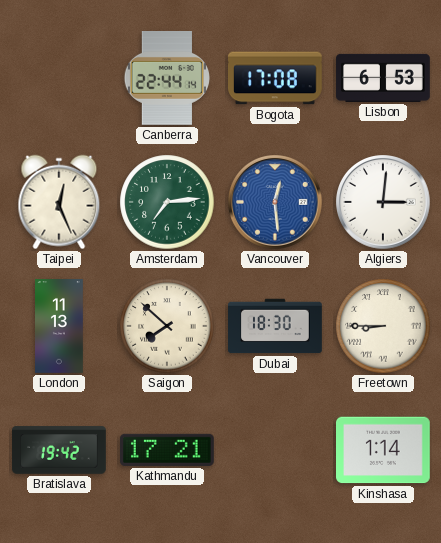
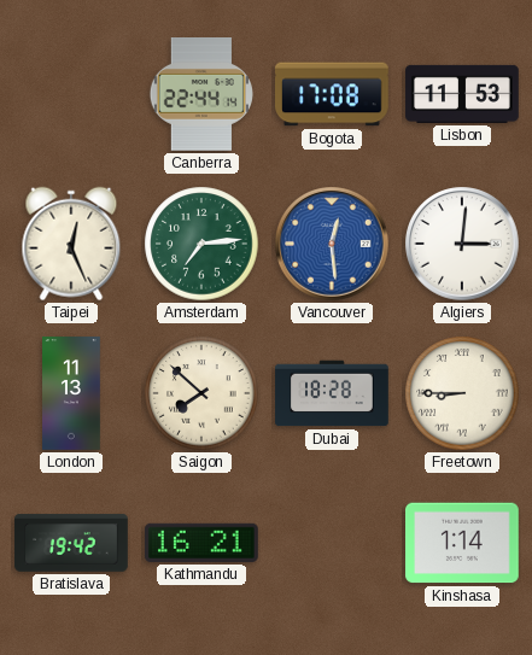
Lisbon: 6:53 -> 11:53 (462, 94)
Dubai: 18:30 -> 18:28 (332, 393)
Kathmandu: 17:21 -> 16:21 (201, 543)
